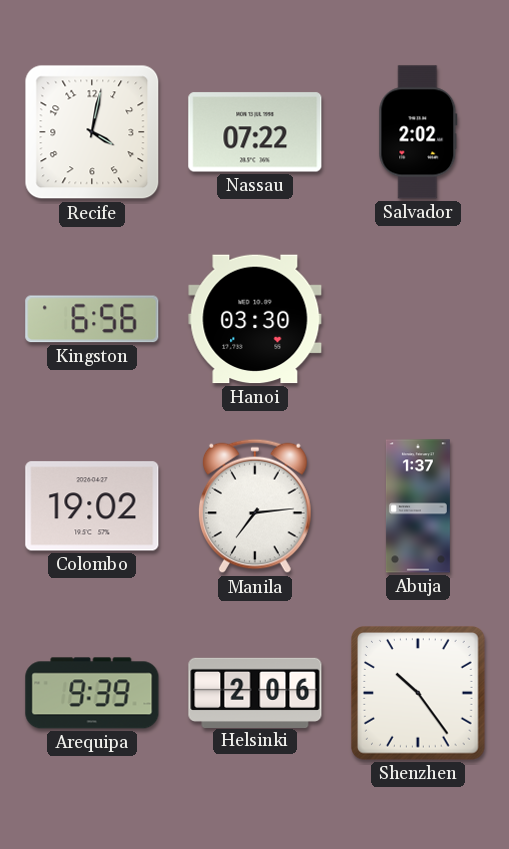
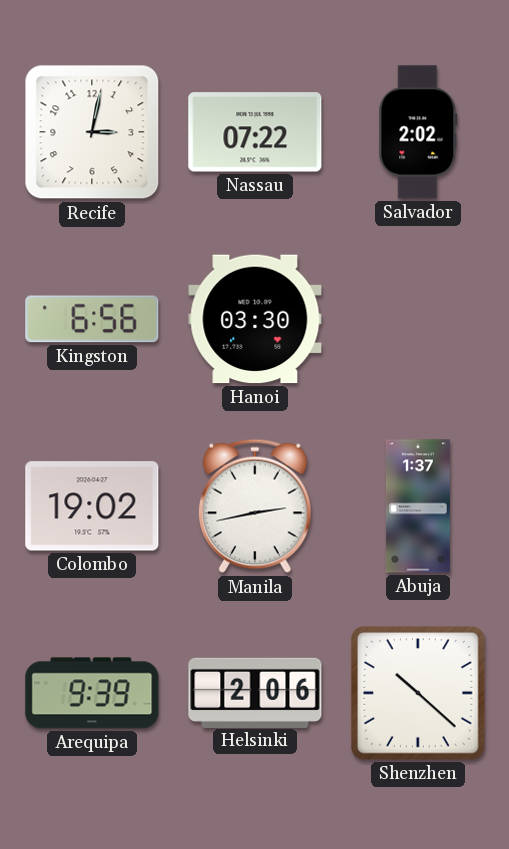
Recife: 4:02 -> 3:02 (92, 132)
Manila: 7:14 -> 2:43 (255, 506)
Shenzhen: 10:24 -> 10:22 (419, 694)
